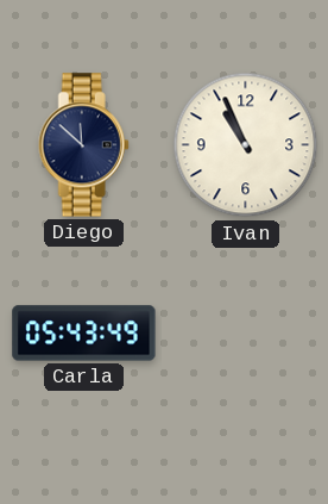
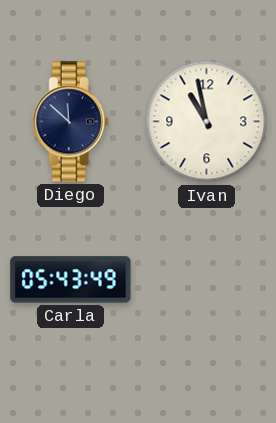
Ivan: 10:56 -> 10:58 (207, 122)
